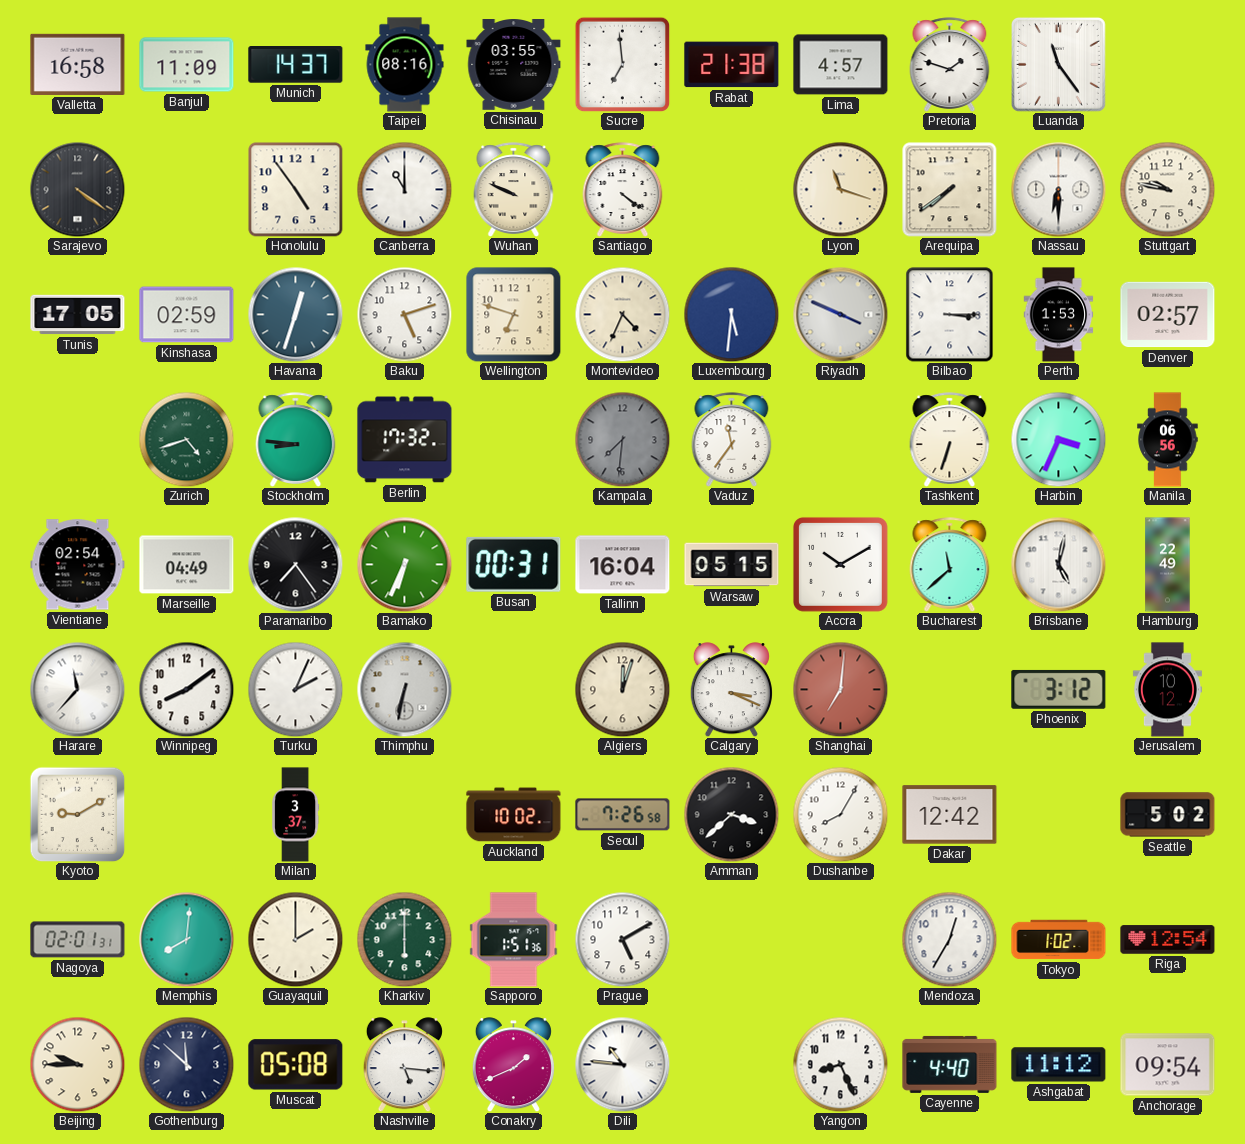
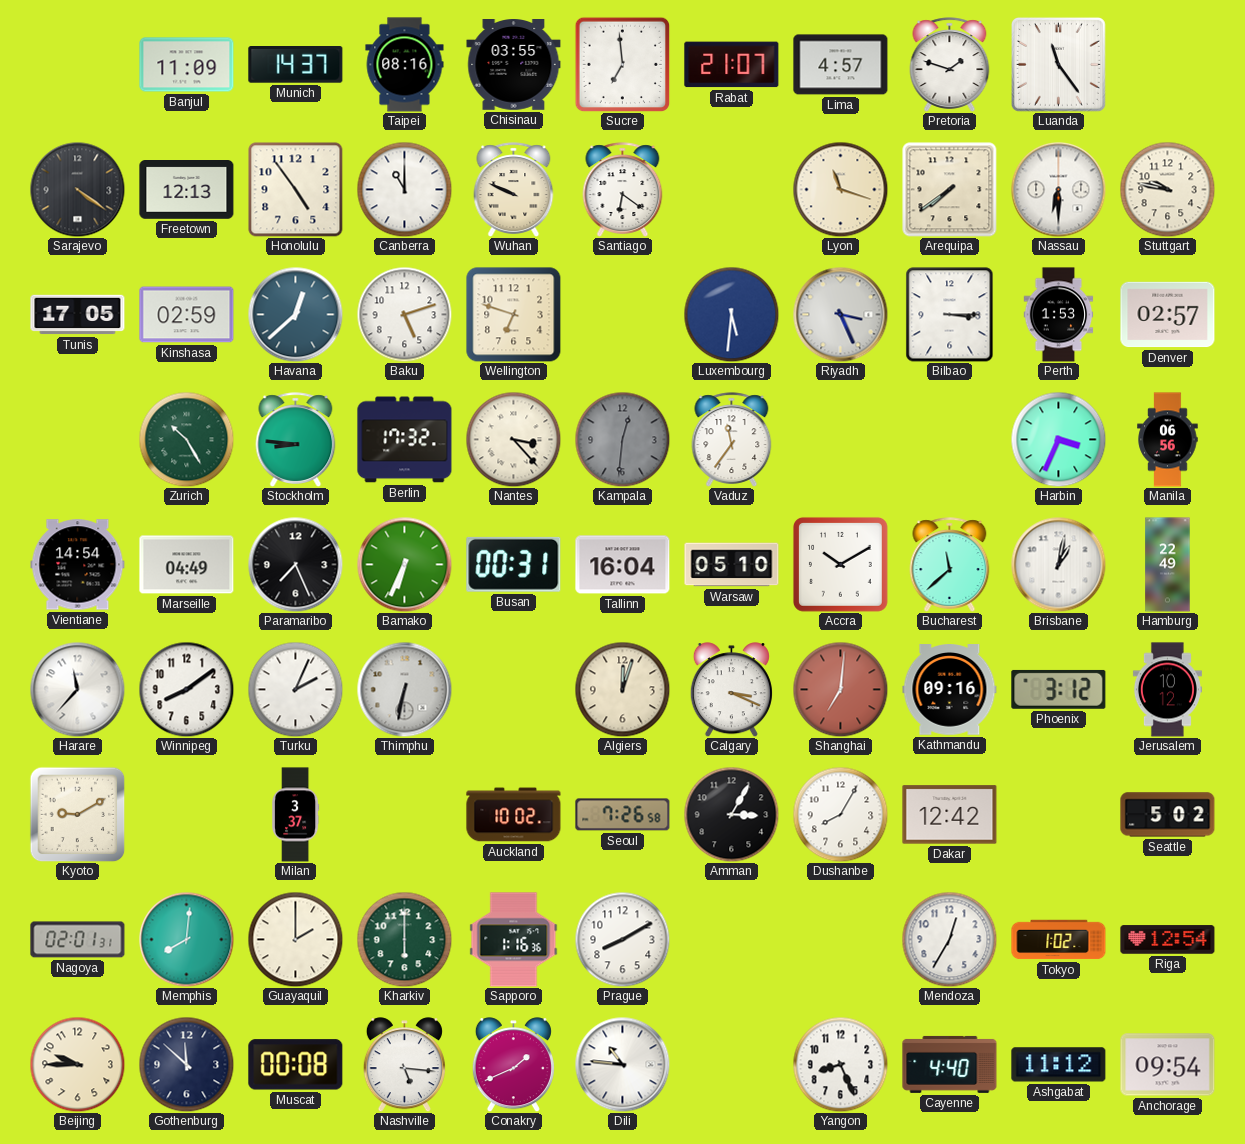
Valletta: 16:58 -> none (78, 64)
Rabat: 21:38 -> 21:07 (732, 65)
Freetown: none -> 12:13 (187, 190)
Santiago: 4:21 -> 6:21 (623, 190)
Havana: 12:33 -> 12:38 (295, 314)
Montevideo: 4:34 -> none (622, 314)
Riyadh: 3:49 -> 3:26 (840, 314)
Zurich: 4:42 -> 10:25 (186, 439)
Nantes: none -> 3:23 (513, 439)
Kampala: 7:31 -> 12:31 (622, 439)
Tashkent: 6:33 -> none (950, 440)
Vientiane: 02:54 -> 14:54 (78, 565)
Paramaribo: 7:24 -> 7:26 (295, 564)
Warsaw: 05:15 -> 05:10 (732, 565)
Brisbane: 5:02 -> 1:02 (1058, 564)
Kathmandu: none -> 09:16 (950, 690)
Amman: 3:38 -> 3:05 (731, 814)
Sapporo: 1:51 -> 1:16 (514, 940)
Prague: 5:10 -> 8:10 (622, 939)
Muscat: 05:08 -> 00:08 (296, 1065)
